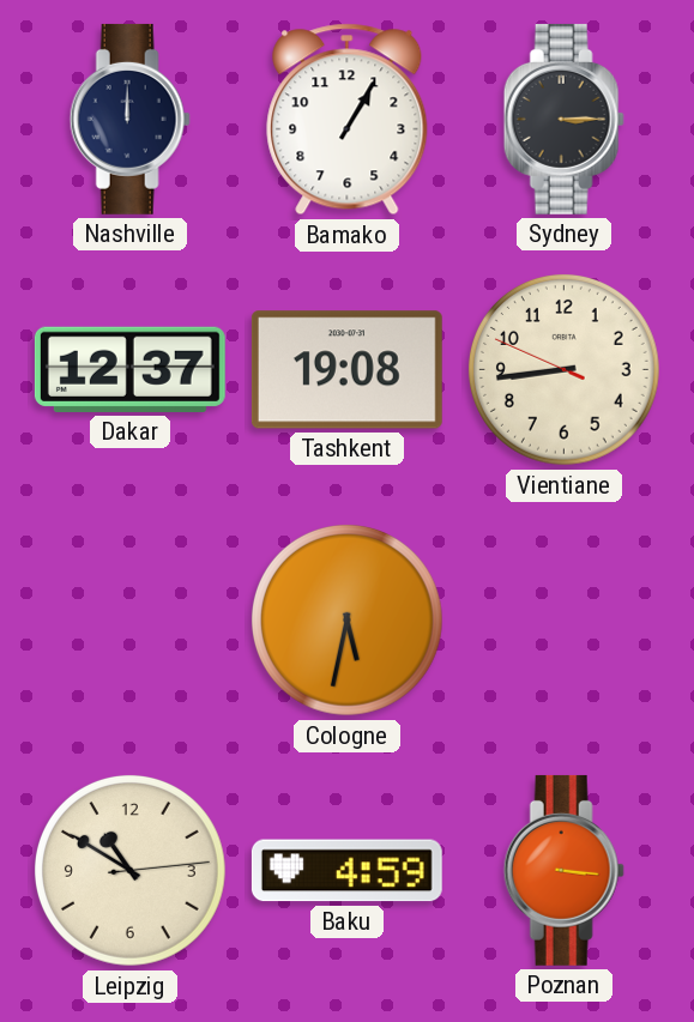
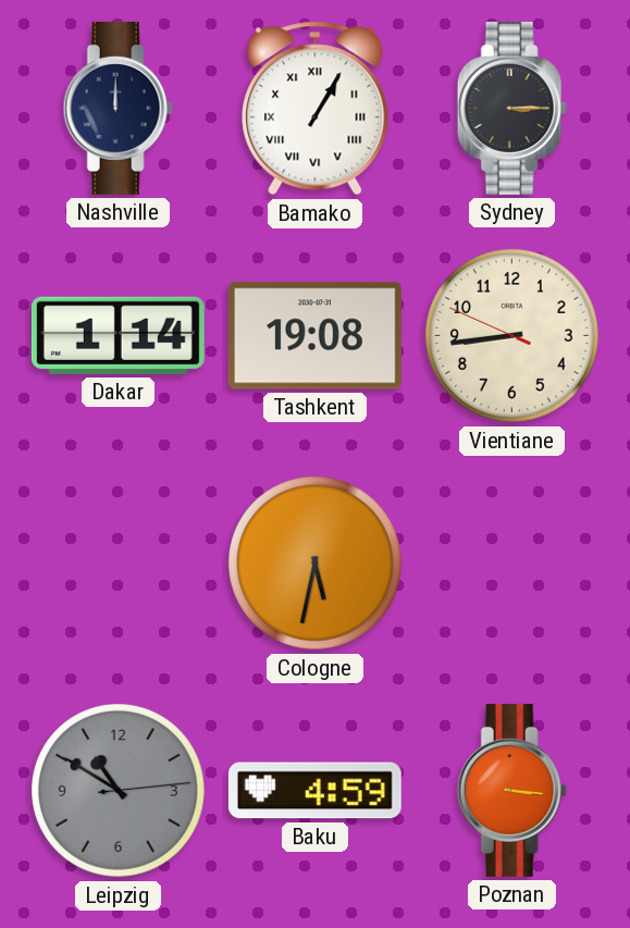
Bamako numerals: Arabic -> Roman (316, 109)
Dakar: 12:37 -> 1:14 (118, 335)
Leipzig dial: cream -> grey (118, 790)
